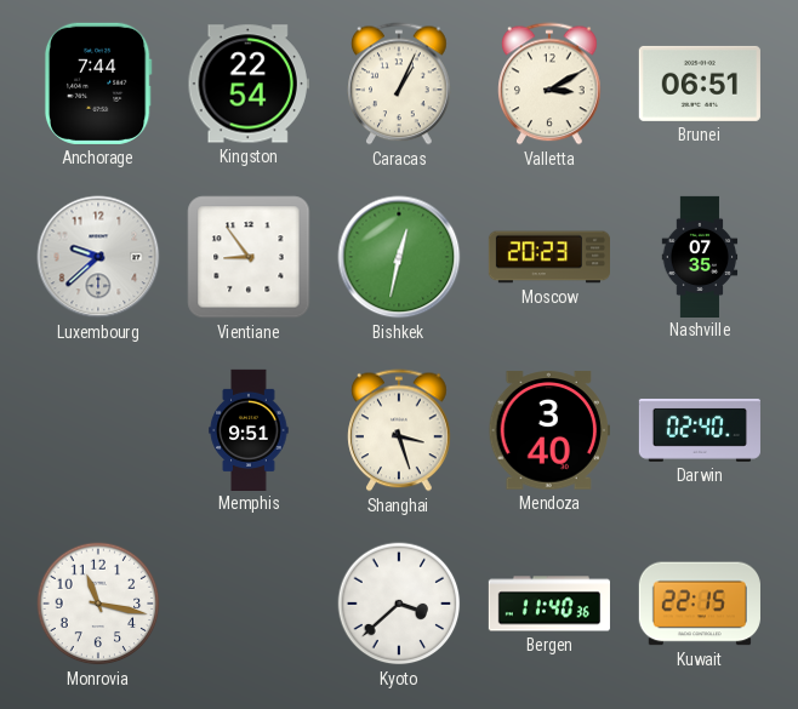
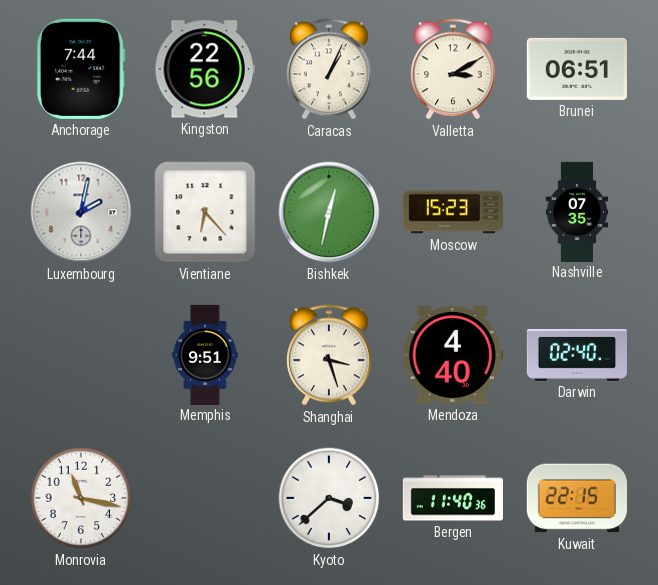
Kingston: 22:54 -> 22:56 (205, 69)
Luxembourg: 9:38 -> 2:02 (81, 212)
Vientiane: 8:54 -> 6:23 (205, 212)
Moscow: 20:23 -> 15:23 (452, 212)
Mendoza: 3:40 -> 4:40 (453, 355)
